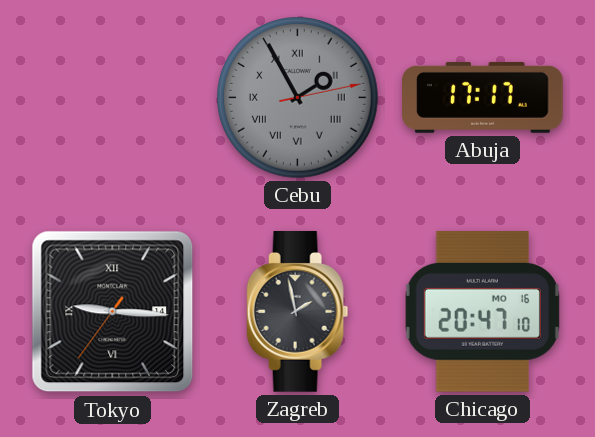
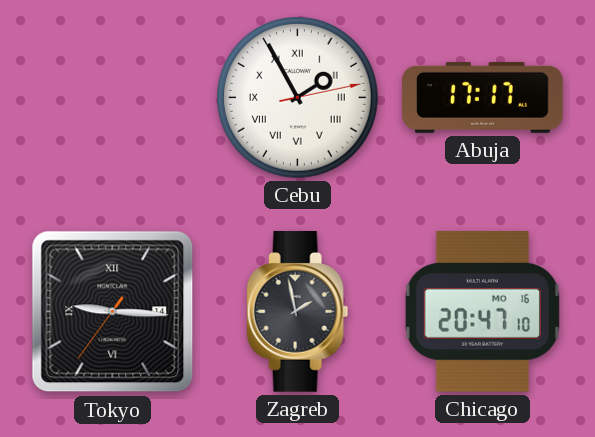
Cebu dial: grey -> white (298, 98)
